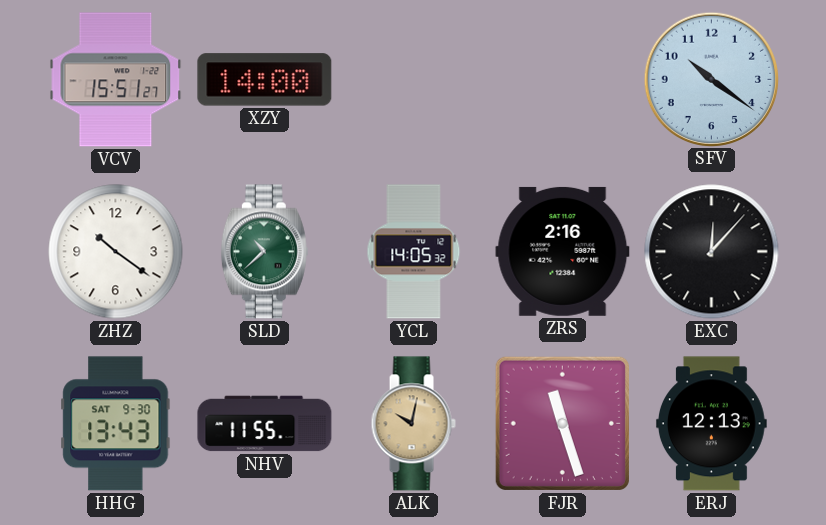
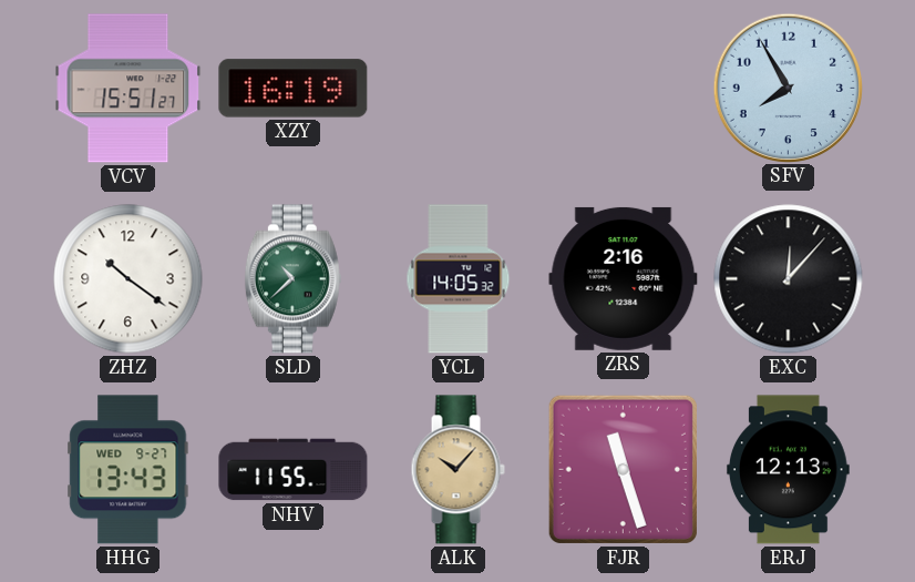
XZY: 14:00 -> 16:19 (294, 89)
SFV: 10:21 -> 7:55 (788, 88)
HHG date: SAT 9-30 -> WED 9-27 (128, 470)
ALK: 10:02 -> 10:07 (457, 470)
